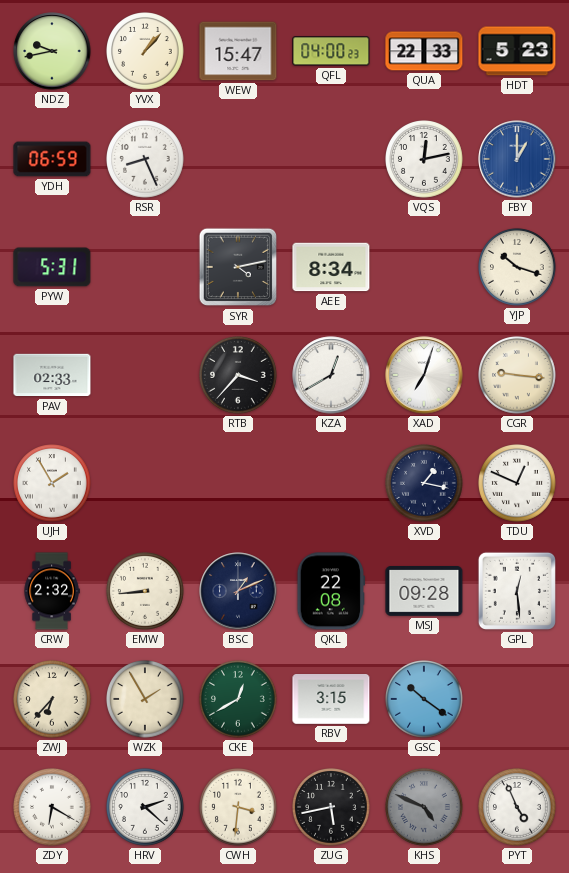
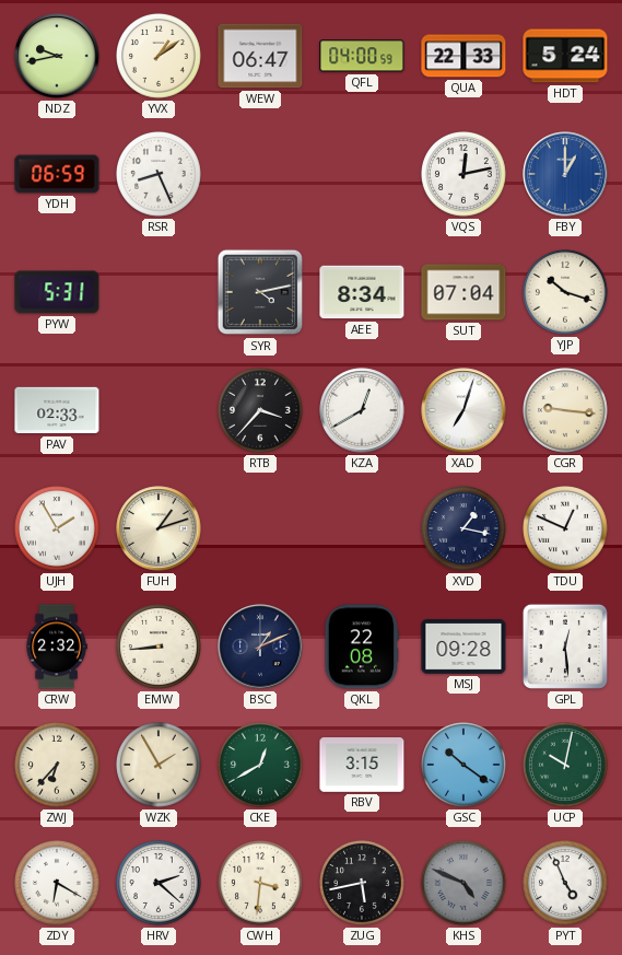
YVX: 1:07 -> 1:09 (160, 57)
WEW: 15:47 -> 06:47 (260, 56)
QFL: 04:00:23 -> 04:00:59 (362, 56)
HDT: 5:23 -> 5:24 (565, 56)
SUT: none -> 07:04 (463, 292)
FUH: none -> 1:12 (159, 528)
UCP: none -> 10:02 (566, 766)
